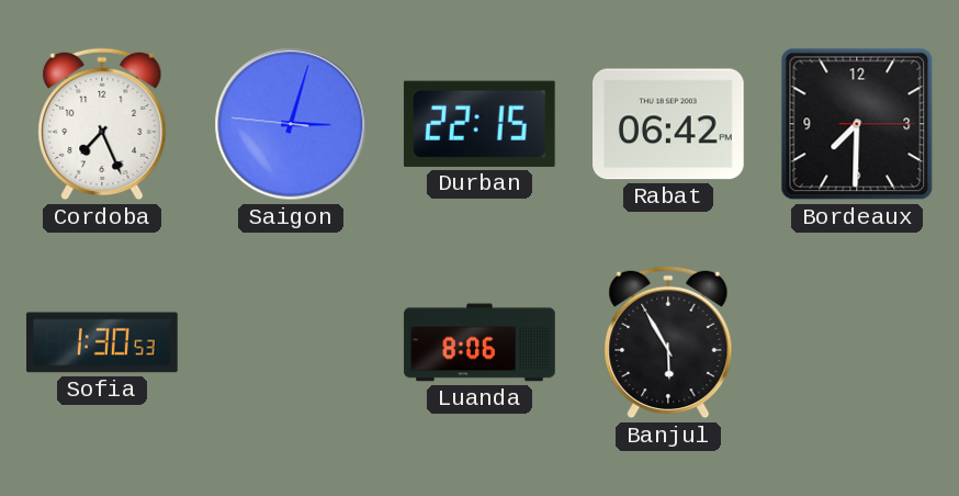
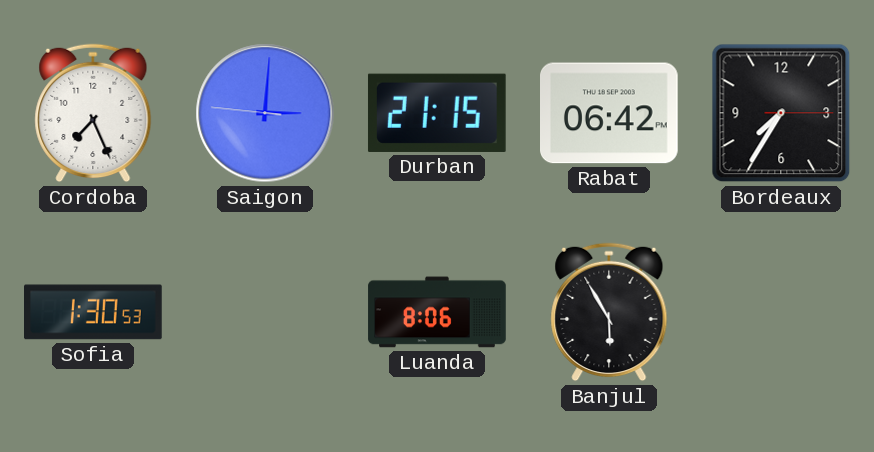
Saigon: 3:02 -> 3:00 (265, 113)
Durban: 22:15 -> 21:15 (437, 113)
Bordeaux: 7:30 -> 7:35 (781, 113)
